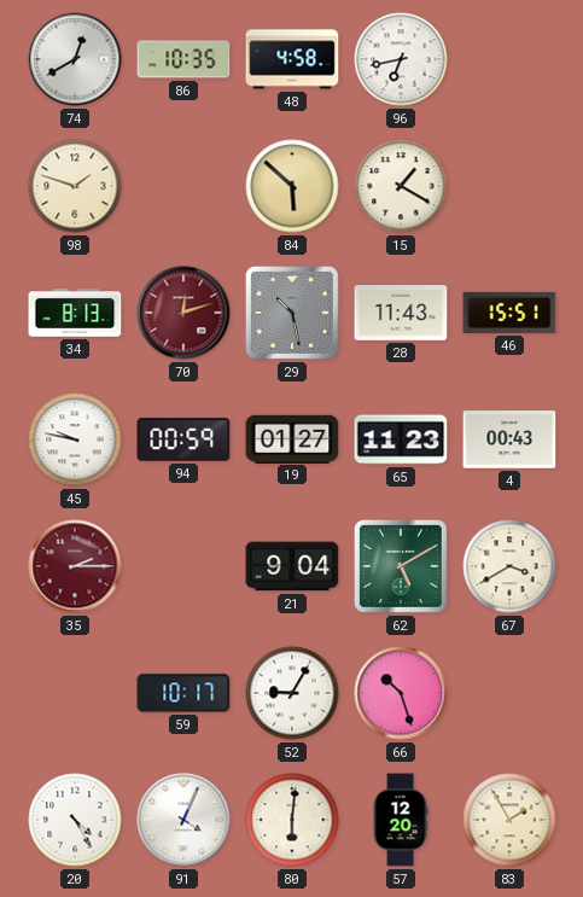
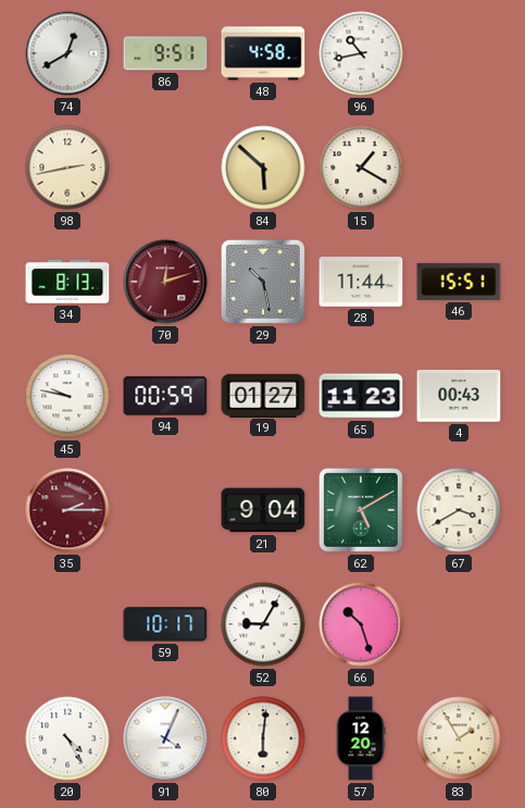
86: 10:35 -> 9:51 (165, 53)
96: 6:43 -> 10:43 (361, 53)
98: 1:48 -> 2:43 (67, 167)
28: 11:43 -> 11:44 (361, 282)
